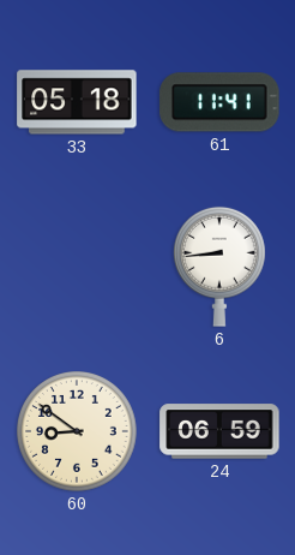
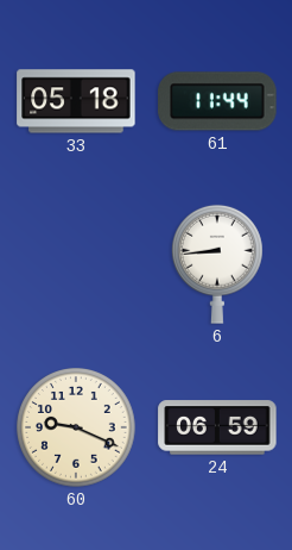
61: 11:41 -> 11:44 (217, 101)
60: 8:51 -> 9:19 (77, 429)
